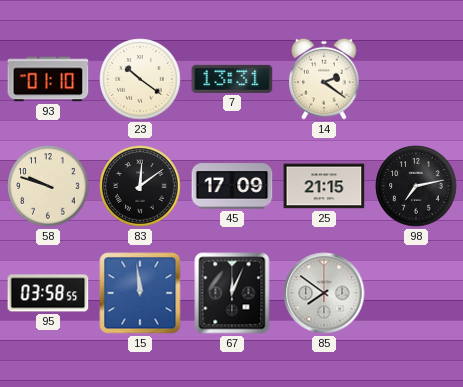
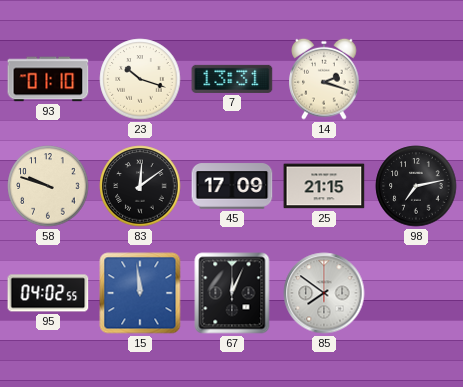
23: 10:21 -> 10:18 (140, 79)
14: 2:21 -> 2:18 (324, 79)
95: 03:58 -> 04:02 (48, 293)
